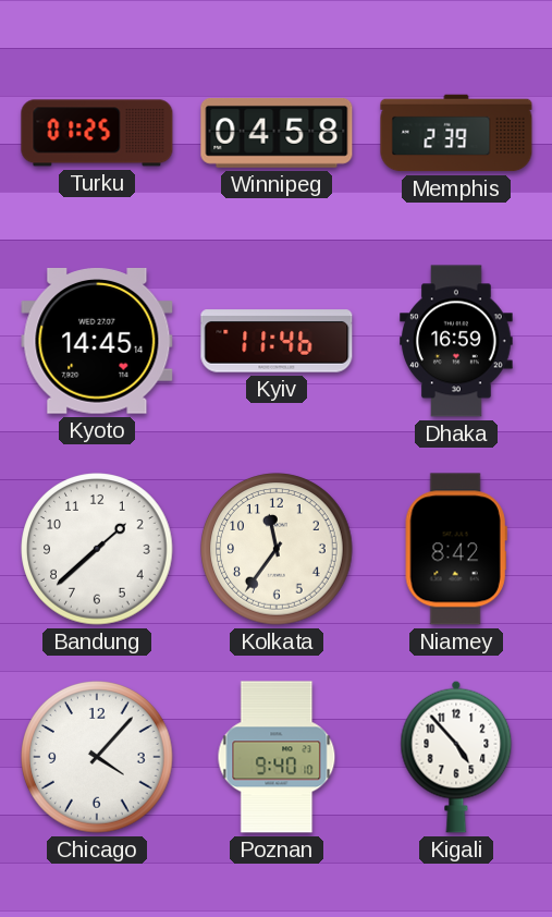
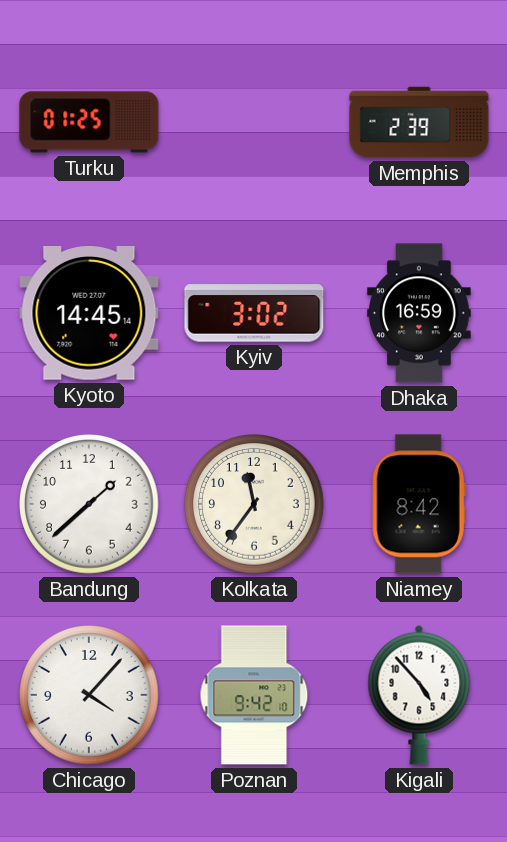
Winnipeg: 04:58 -> none (277, 133)
Kyiv: 11:46 -> 3:02 (254, 313)
Poznan: 9:40 -> 9:42 (254, 695)
